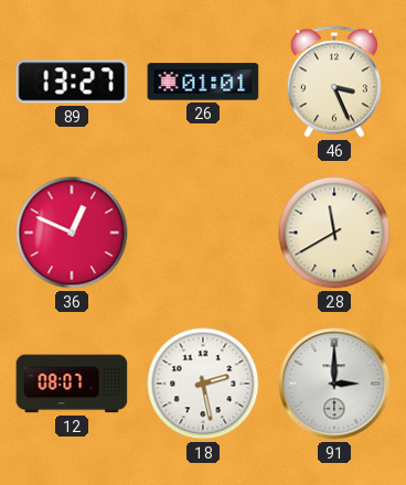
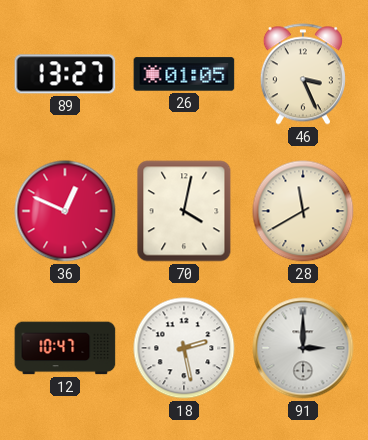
26: 01:01 -> 01:05 (184, 74)
70: none -> 4:02 (184, 211)
12: 08:07 -> 10:47 (65, 348)
